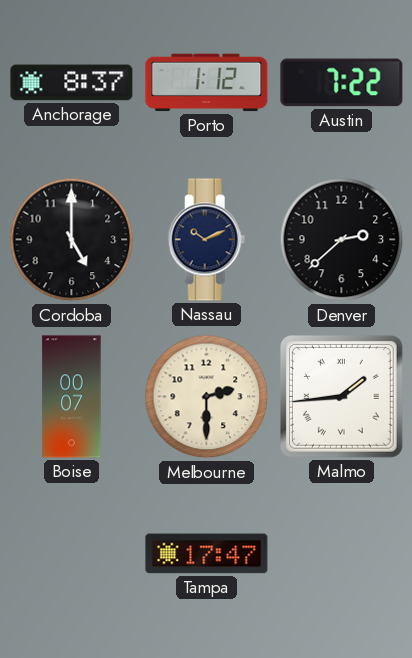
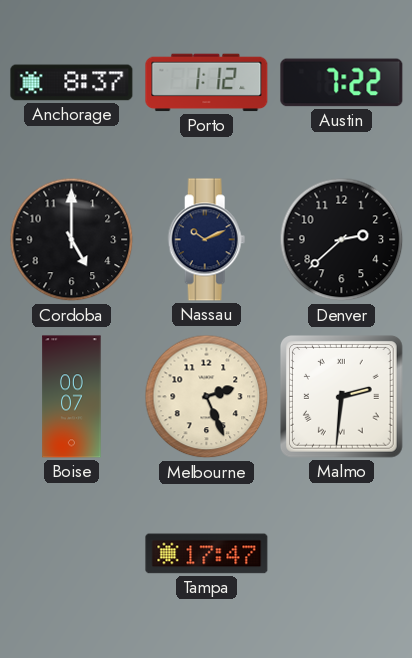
Melbourne: 2:30 -> 2:26 (207, 397)
Malmo: 1:44 -> 2:31 (342, 397)
